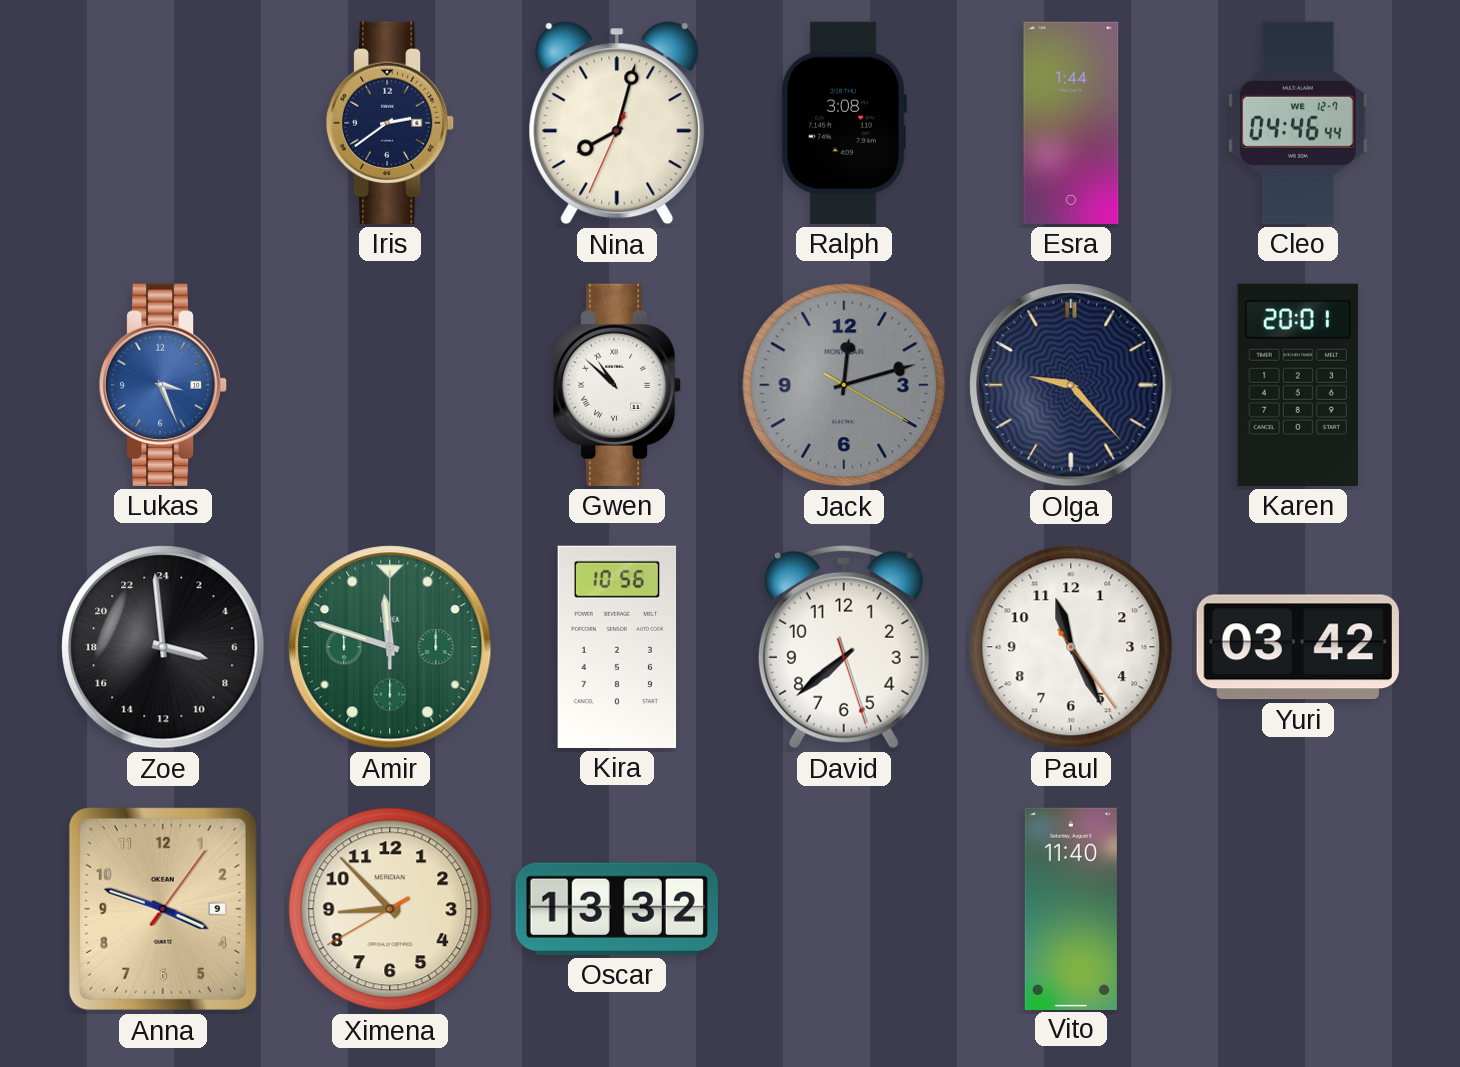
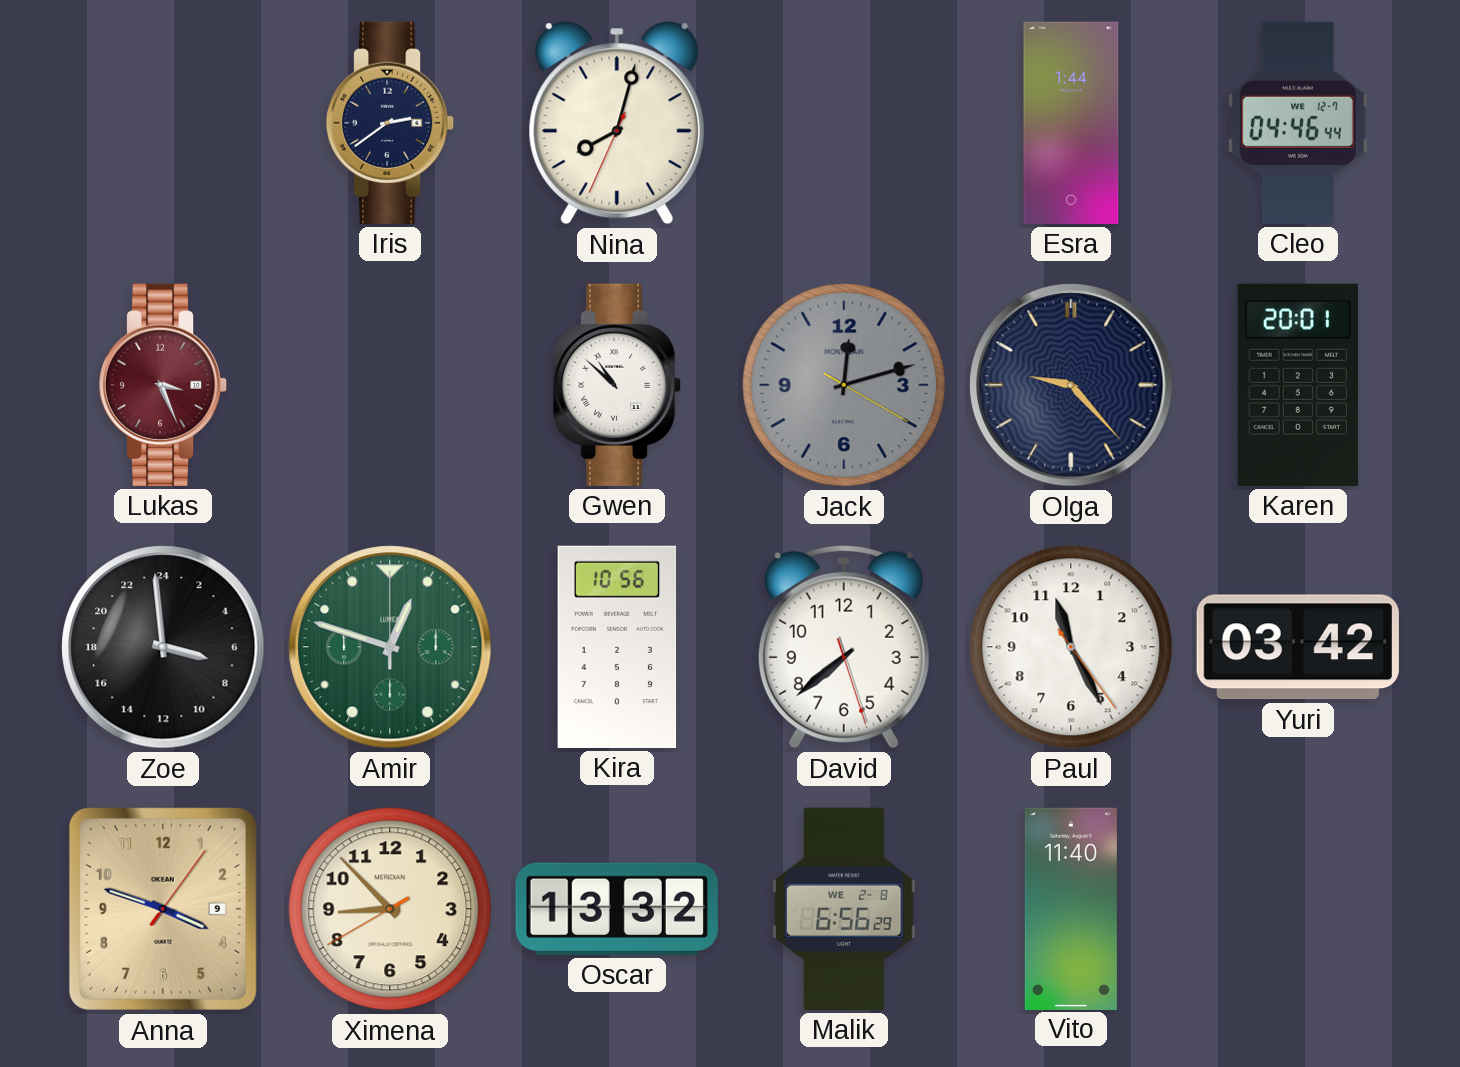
Ralph: 3:08 -> none (844, 123)
Lukas dial: blue -> burgundy (163, 385)
Amir: 11:48 -> 12:48 (390, 647)
Malik: none -> 6:56 (844, 909)
